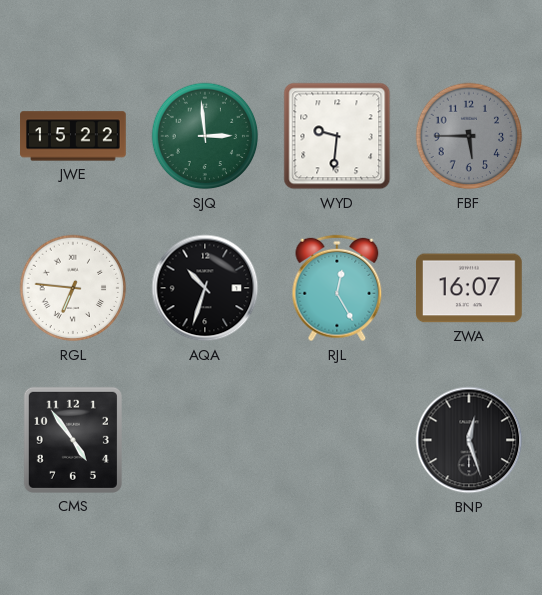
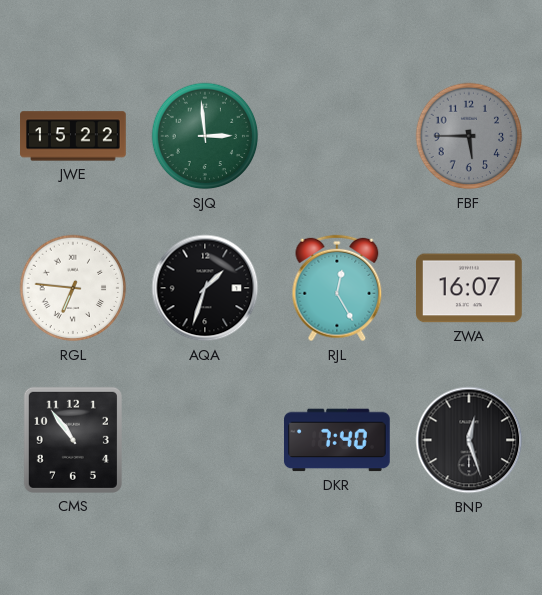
WYD: 9:31 -> none (337, 136)
AQA: 10:33 -> 1:33 (205, 288)
CMS: 4:54 -> 10:54 (73, 440)
DKR: none -> 7:40 (338, 440)
